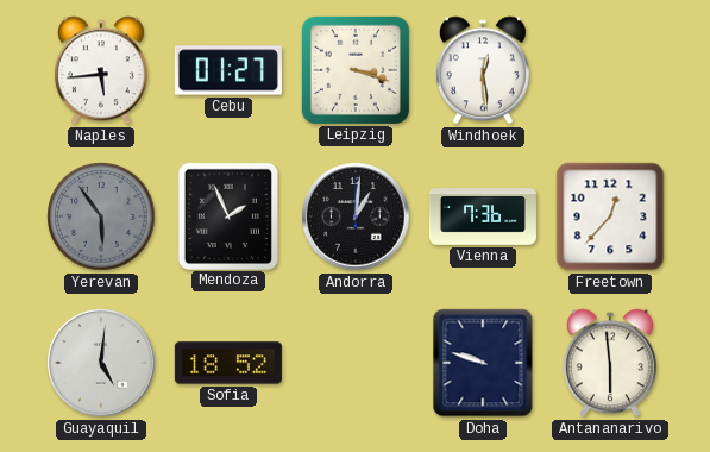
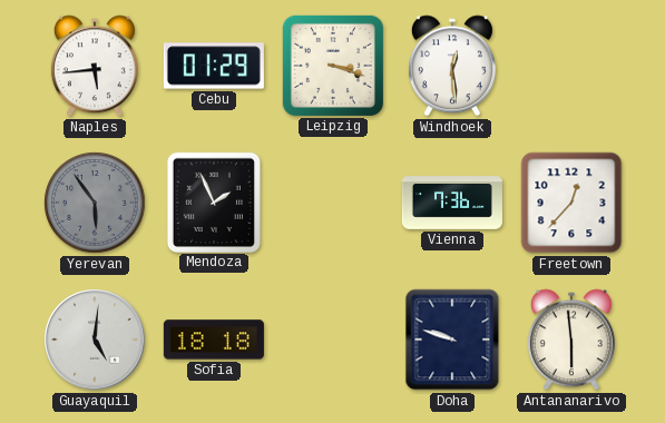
Cebu: 01:27 -> 01:29 (214, 66)
Andorra: 1:01 -> none (356, 216)
Sofia: 18:52 -> 18:18 (214, 340)
